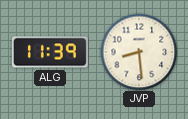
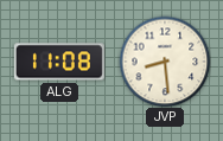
ALG: 11:39 -> 11:08 (59, 62)
